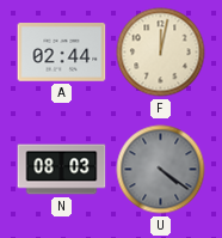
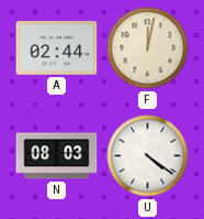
U dial: grey -> white (148, 156)
